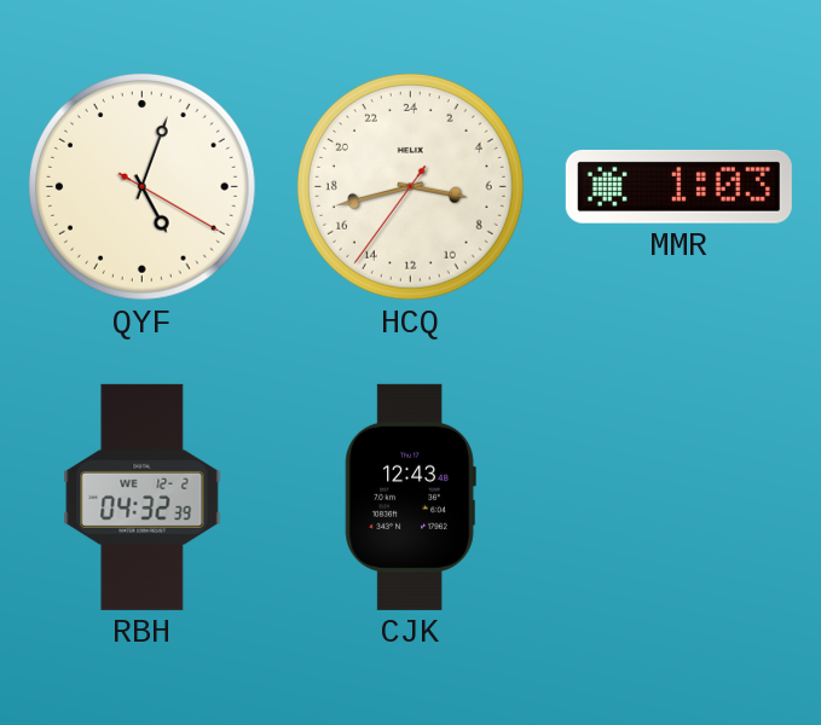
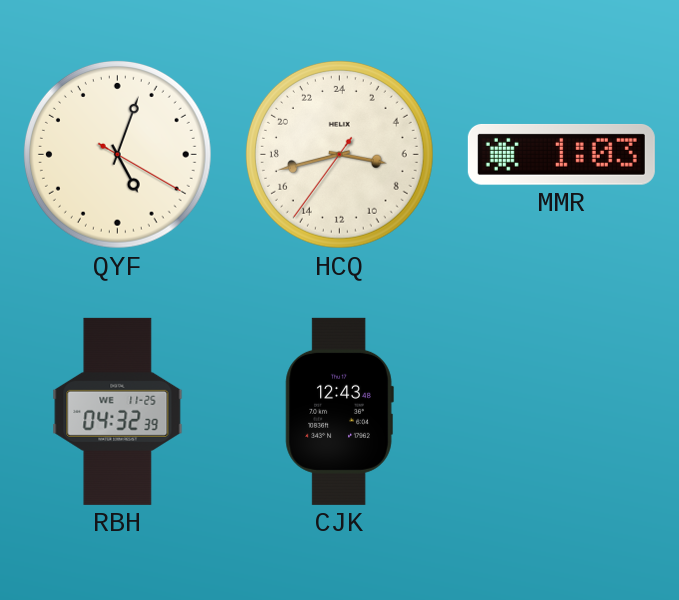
RBH date: WE 12-2 -> WE 11-25 (118, 411)
